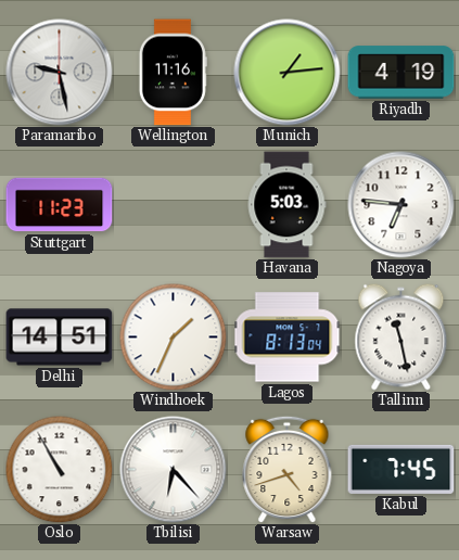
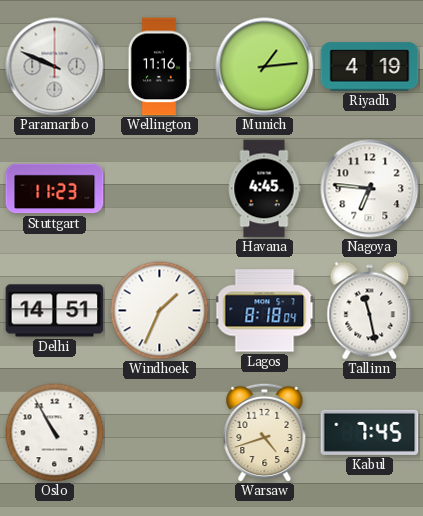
Paramaribo: 9:28 -> 9:49 (55, 67)
Havana: 5:03 -> 4:45 (264, 189)
Lagos: 8:13 -> 8:18 (265, 311)
Tbilisi: 6:23 -> none (174, 470)
